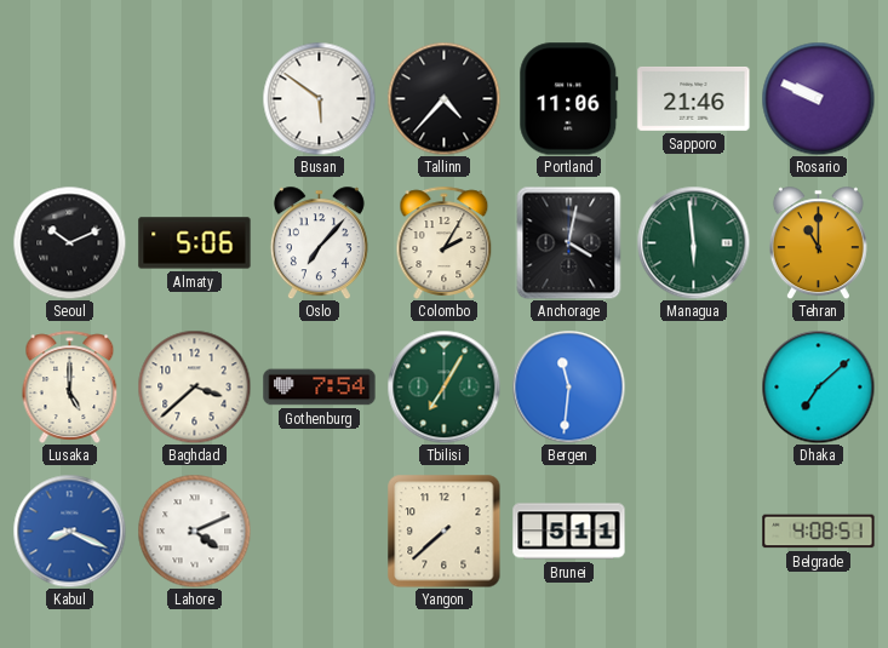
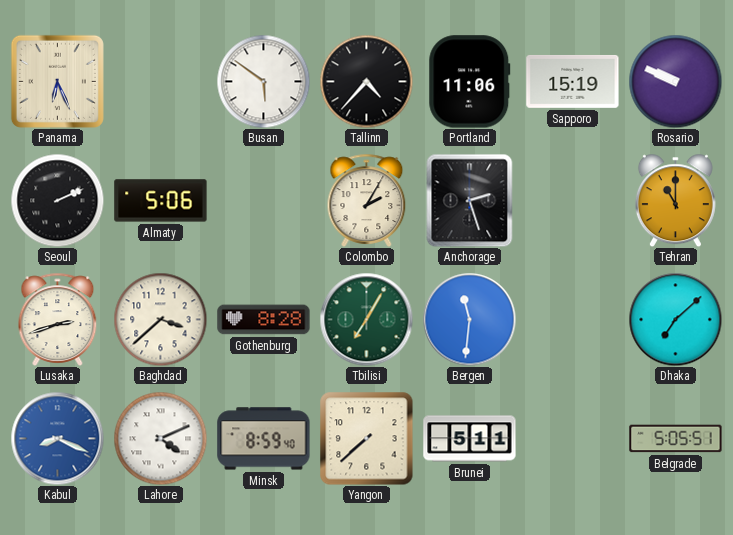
Panama: none -> 6:26 (57, 81)
Sapporo: 21:46 -> 15:19 (573, 81)
Seoul: 10:11 -> 2:11 (57, 200)
Oslo: 7:07 -> none (319, 242)
Anchorage: 4:02 -> 2:27 (470, 200)
Managua: 5:59 -> none (693, 242)
Lusaka: 5:00 -> 2:42 (58, 319)
Gothenburg: 7:54 -> 8:28 (264, 320)
Minsk: none -> 8:59 (264, 439)
Belgrade: 4:08 -> 5:05 (676, 439)
